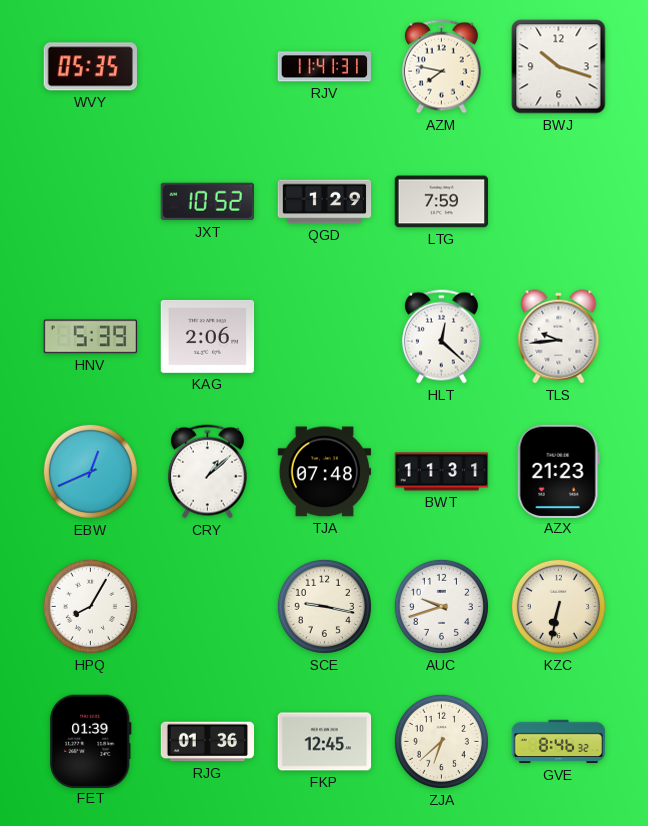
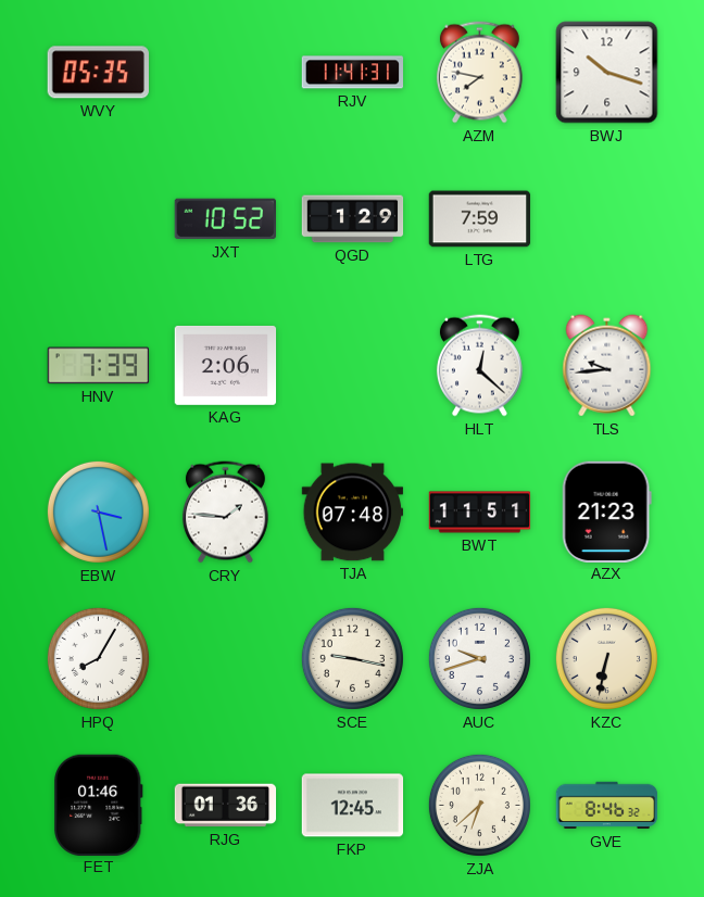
HNV: 5:39 -> 7:39 (99, 366)
EBW: 12:41 -> 3:28 (98, 511)
CRY: 1:08 -> 1:46 (225, 513)
BWT: 11:31 -> 11:51 (480, 513)
FET: 01:39 -> 01:46 (99, 805)
